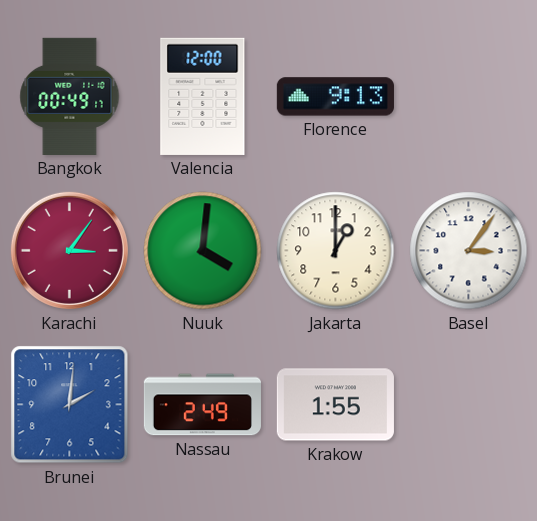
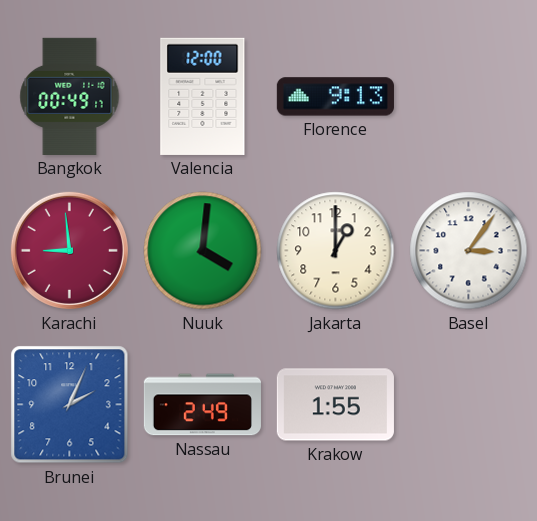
Karachi: 3:06 -> 8:59 (69, 250)
Brunei: 2:01 -> 2:04 (70, 405)
